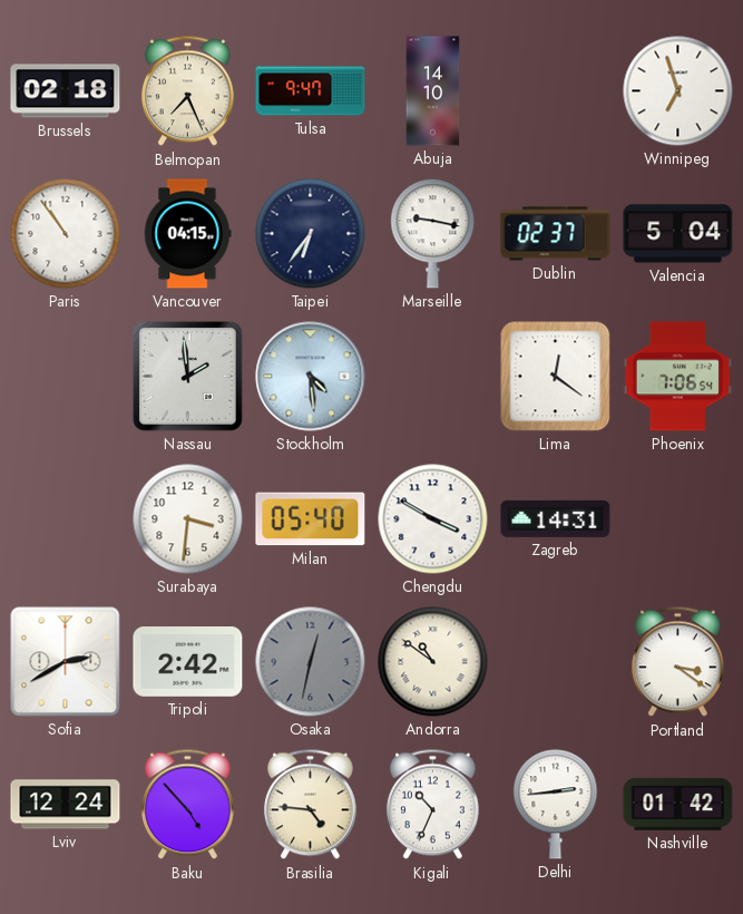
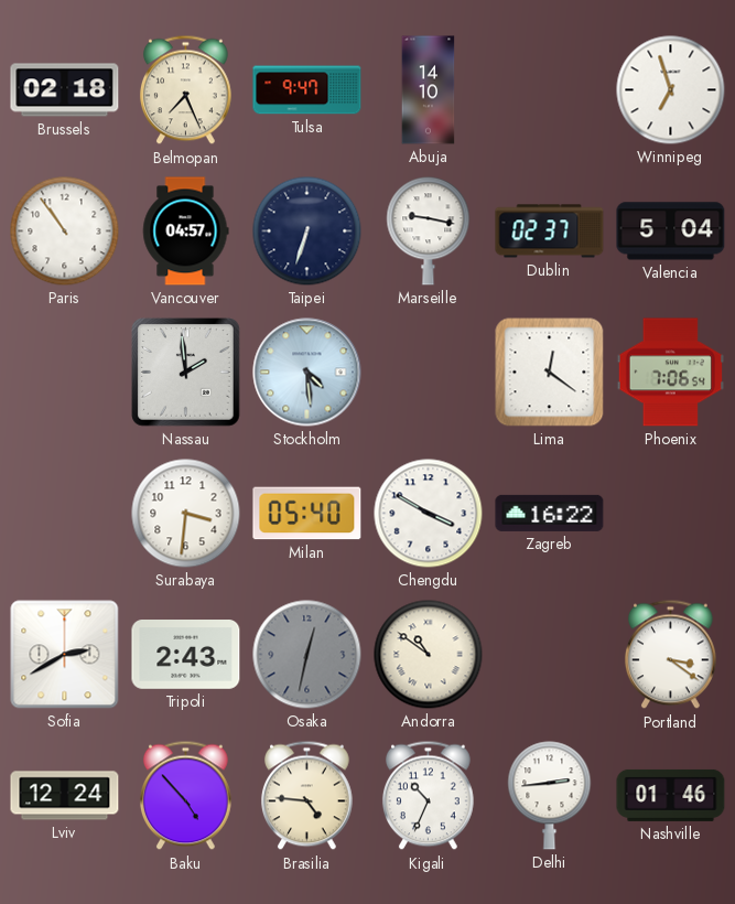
Vancouver: 04:15 -> 04:57 (185, 232)
Taipei: 6:36 -> 6:33 (307, 232)
Zagreb: 14:31 -> 16:22 (550, 513)
Tripoli: 2:42 -> 2:43 (186, 655)
Nashville: 01:42 -> 01:46 (671, 795)
